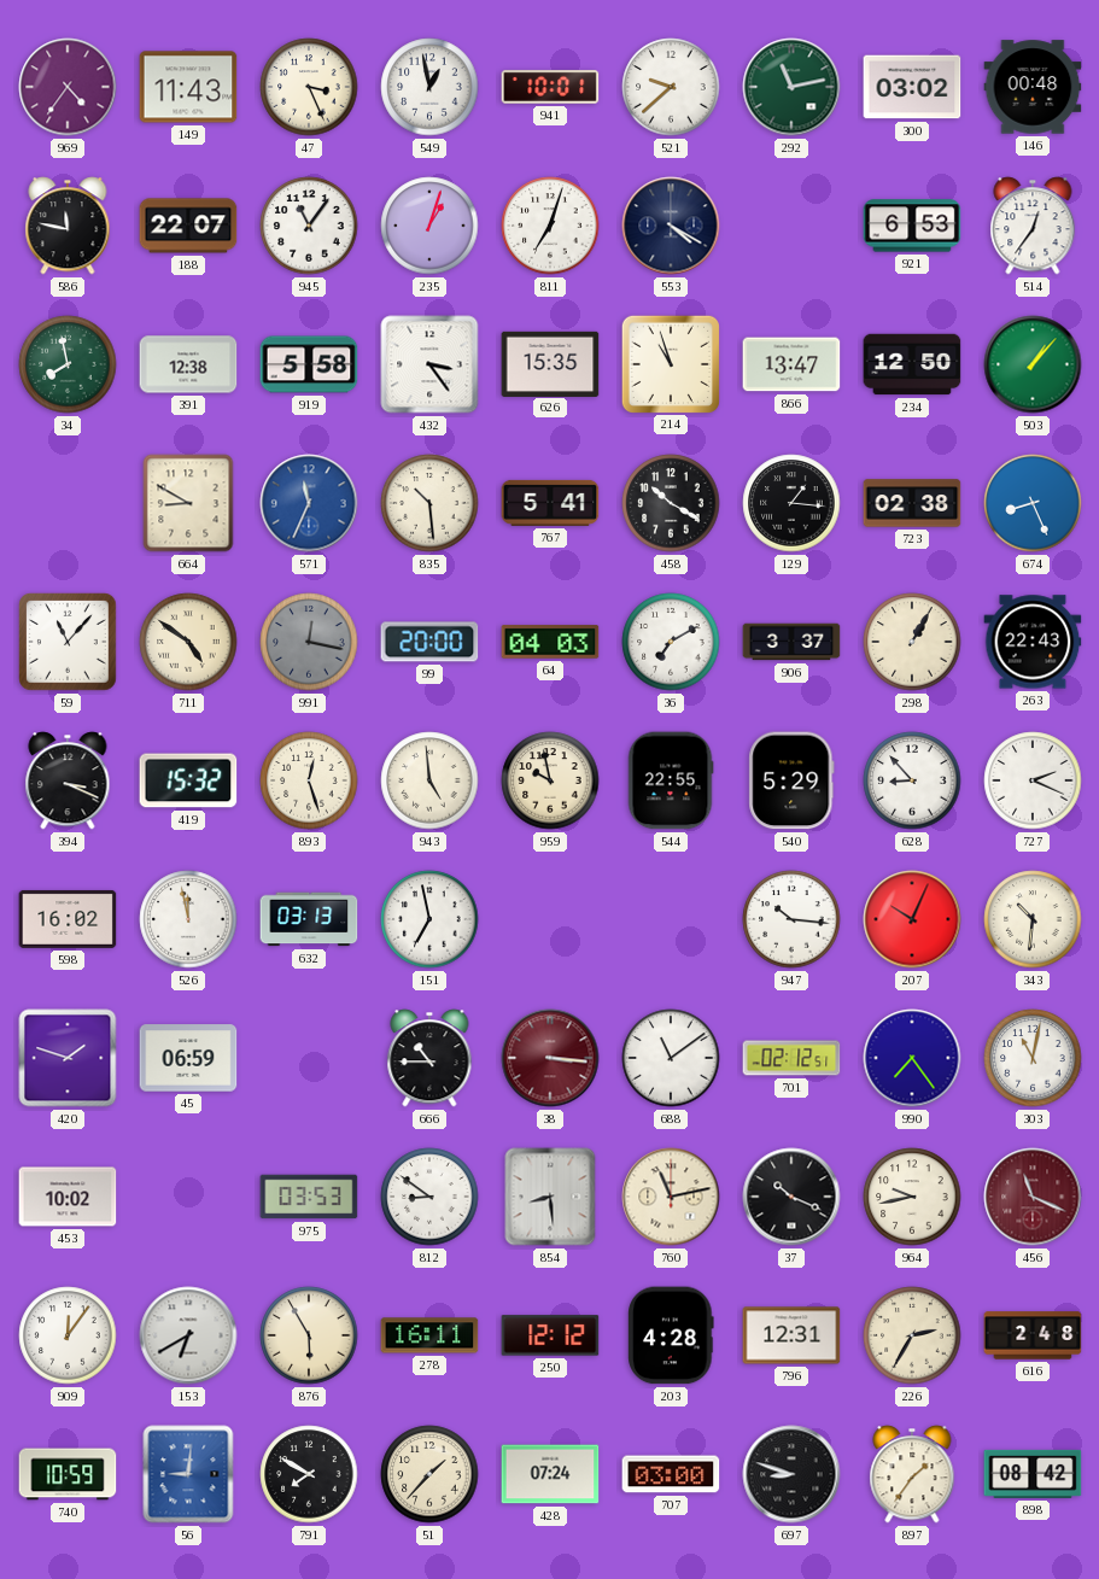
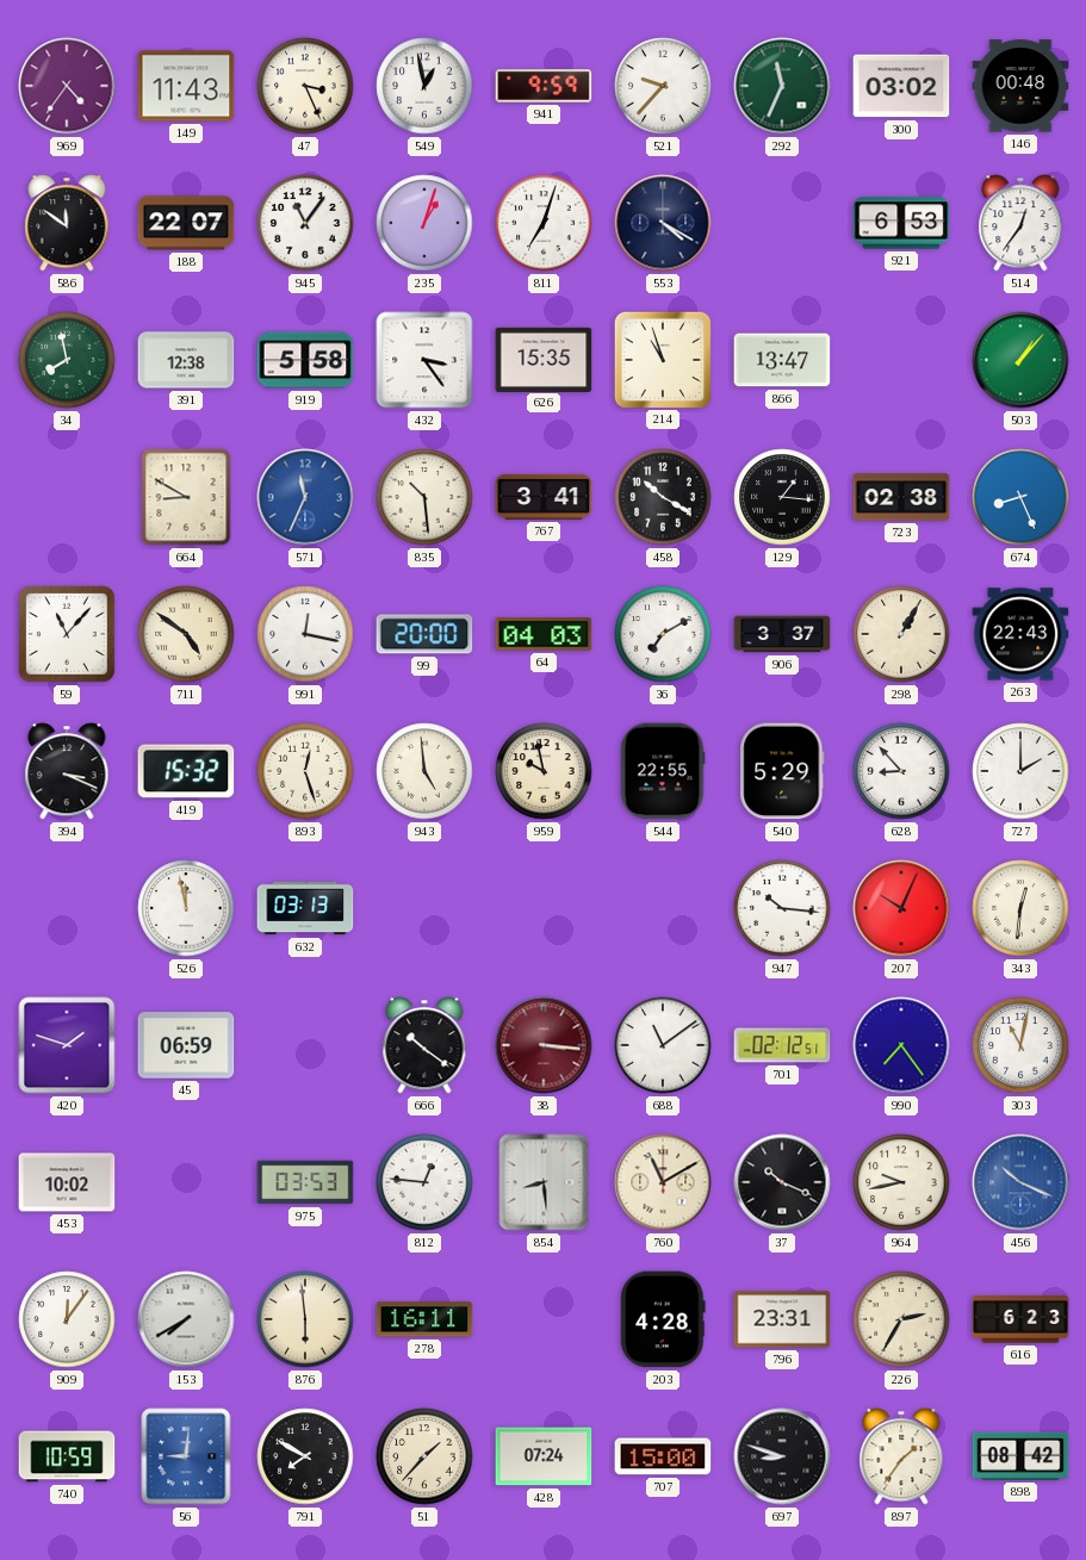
941: 10:01 -> 9:59 (544, 86)
521: 9:38 -> 9:37 (663, 86)
292: 11:13 -> 11:34 (782, 86)
586: 11:47 -> 11:51 (67, 223)
234: 12:50 -> none (912, 364)
767: 5:41 -> 3:41 (544, 497)
991 dial: grey -> white (305, 634)
727: 2:19 -> 2:00 (1020, 771)
598: 16:02 -> none (68, 919)
151: 6:58 -> none (429, 919)
343: 10:31 -> 12:31 (1020, 908)
666: 10:45 -> 10:21 (424, 1045)
812: 8:51 -> 12:46 (424, 1182)
760: 11:13 -> 11:10 (663, 1182)
456: 11:19 -> 10:19 (1020, 1182)
456 dial: burgundy -> blue (1020, 1182)
153: 6:40 -> 7:40 (186, 1319)
876: 5:55 -> 5:59 (305, 1319)
250: 12:12 -> none (550, 1335)
796: 12:31 -> 23:31 (782, 1319)
616: 2:48 -> 6:23 (1020, 1319)
707: 03:00 -> 15:00 (663, 1456)
